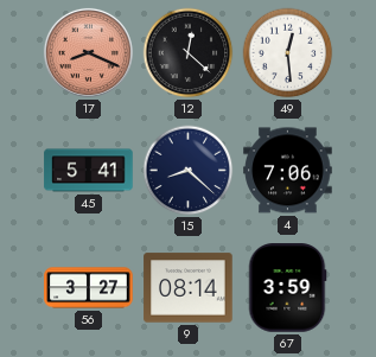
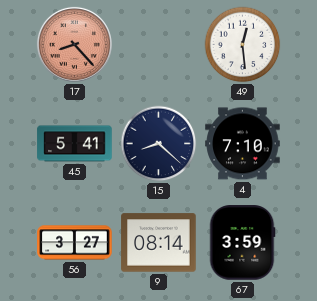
17: 8:19 -> 8:23 (74, 44)
12: 12:22 -> none (189, 53)
4: 7:06 -> 7:10 (243, 144)
